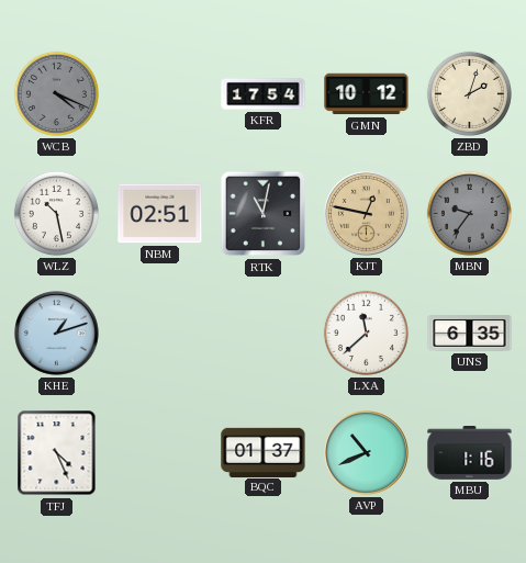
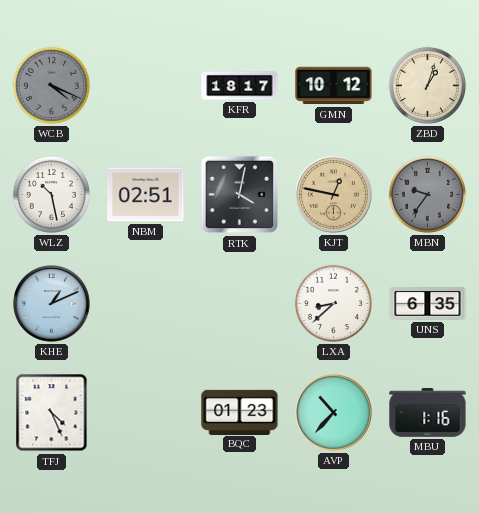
KFR: 17:54 -> 18:17 (240, 86)
ZBD: 2:03 -> 1:03 (427, 85)
RTK: 11:02 -> 4:02 (240, 195)
KHE: 1:12 -> 1:11 (52, 304)
LXA: 11:38 -> 8:38 (333, 303)
BQC: 01:37 -> 01:23 (240, 412)
AVP: 10:41 -> 10:37 (334, 413)
